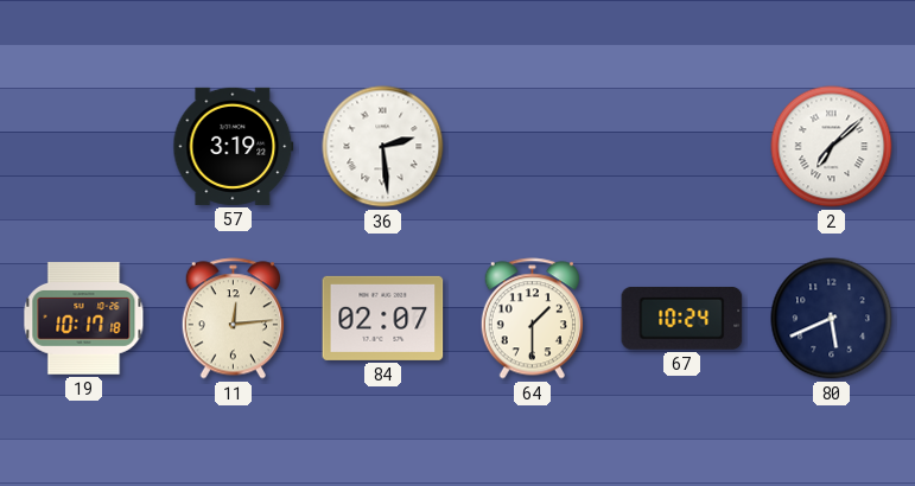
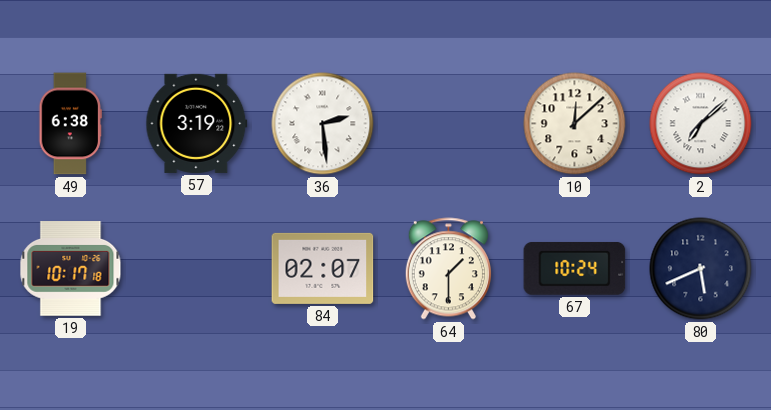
49: none -> 6:38 (70, 124)
10: none -> 12:08 (575, 124)
11: 12:14 -> none (233, 319)
